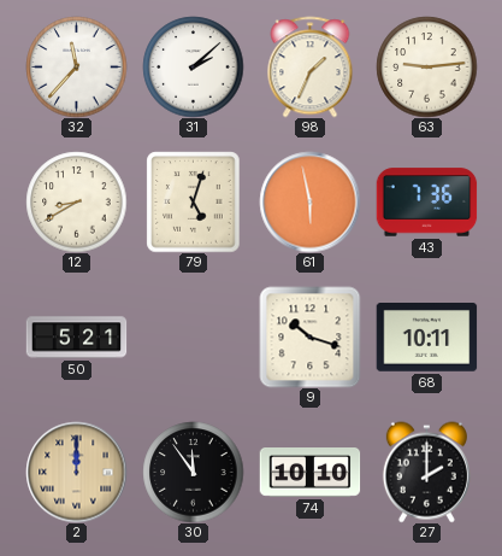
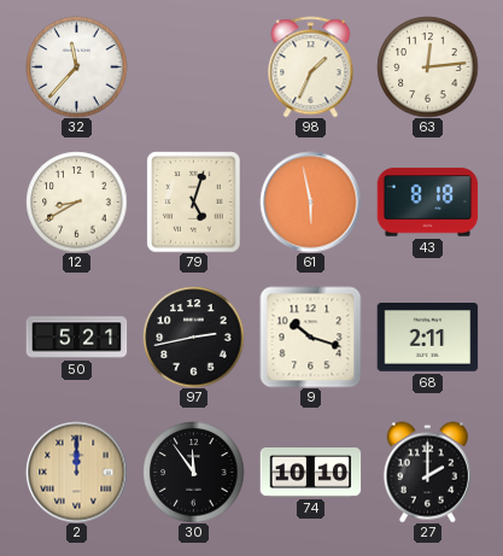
31: 2:08 -> none (193, 66)
63: 9:14 -> 12:14 (427, 66)
43: 7:36 -> 8:18 (427, 203)
97: none -> 2:43 (193, 336)
68: 10:11 -> 2:11 (427, 338)
